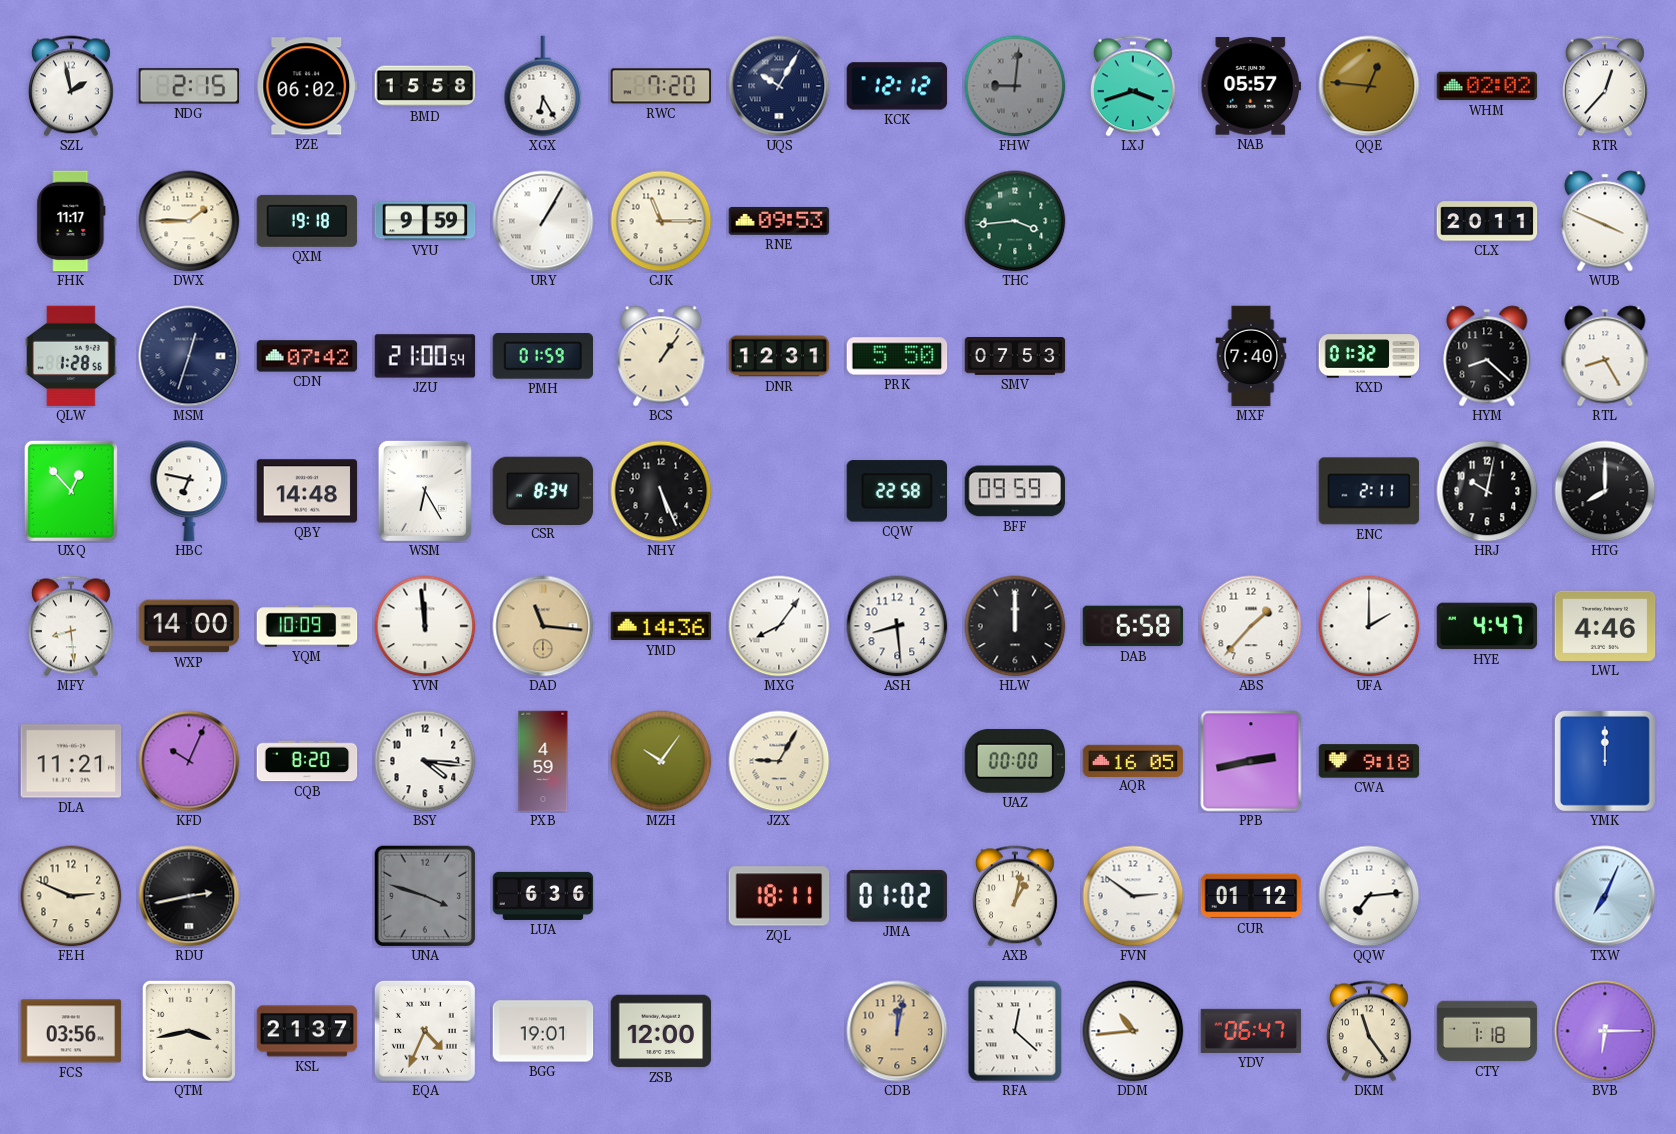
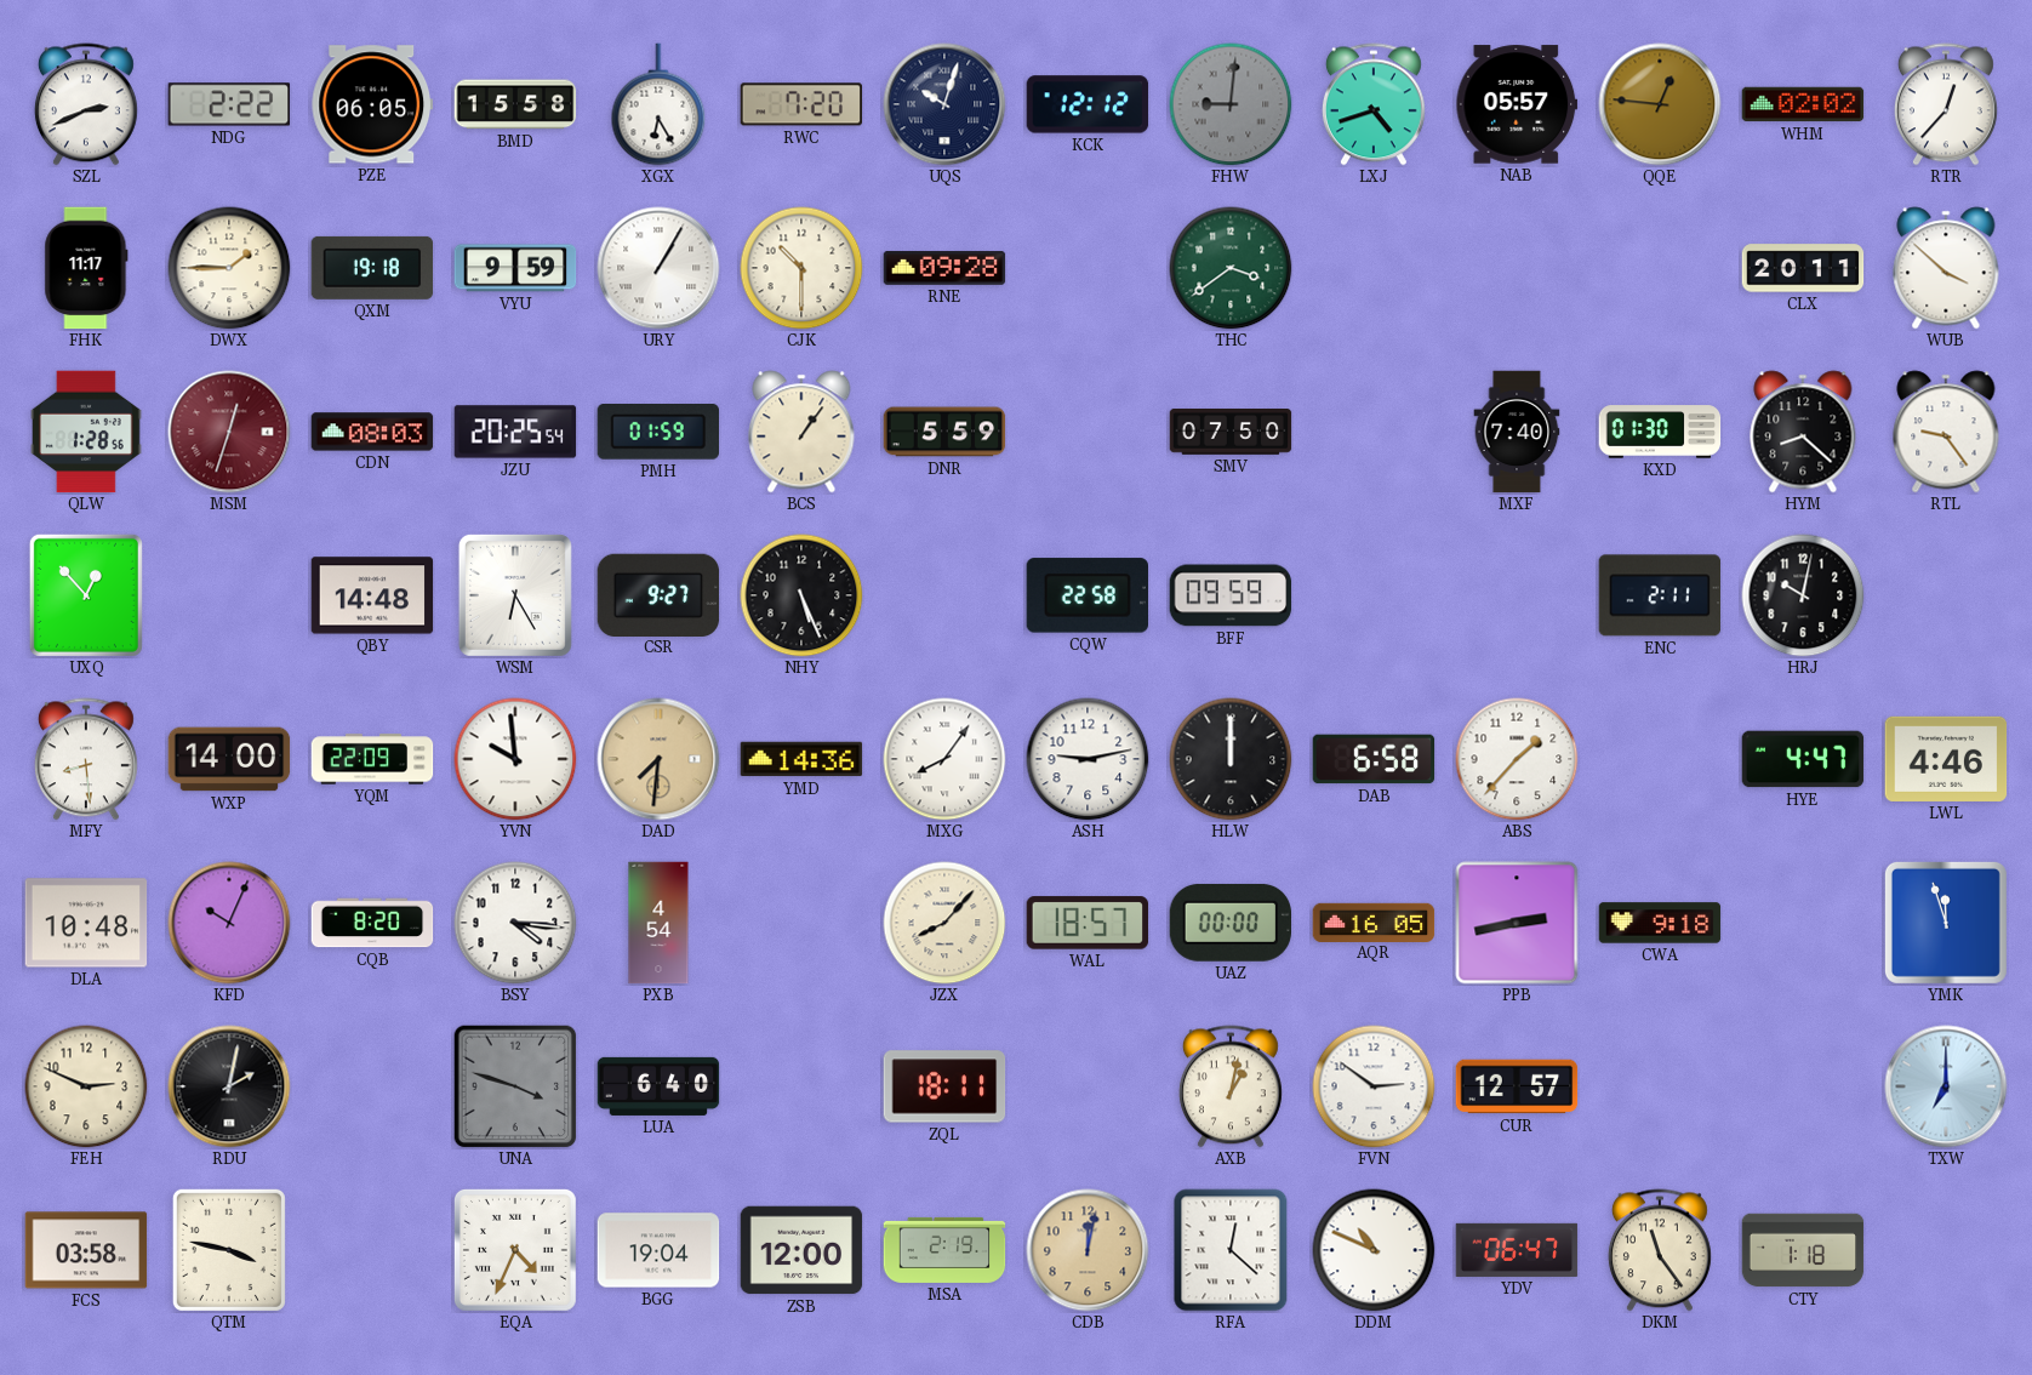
SZL: 1:58 -> 2:41 (86, 104)
NDG: 2:15 -> 2:22 (229, 104)
PZE: 06:02 -> 06:05 (372, 104)
UQS: 10:05 -> 10:03 (944, 104)
LXJ: 3:42 -> 4:42 (1374, 104)
CJK: 11:15 -> 10:30 (801, 268)
RNE: 09:53 -> 09:28 (944, 268)
THC: 3:44 -> 3:39 (1231, 268)
WUB: 3:49 -> 3:52 (1946, 268)
MSM dial: navy -> burgundy (229, 432)
CDN: 07:42 -> 08:03 (372, 432)
JZU: 21:00 -> 20:25 (515, 432)
DNR: 12:31 -> 5:59 (944, 432)
PRK: 5:50 -> none (897, 356)
SMV: 07:53 -> 07:50 (1231, 432)
KXD: 01:32 -> 01:30 (1660, 432)
RTL: 8:25 -> 9:24 (1946, 432)
HBC: 6:47 -> none (189, 491)
CSR: 8:34 -> 9:27 (658, 594)
HTG: 8:00 -> none (1605, 491)
YQM: 10:09 -> 22:09 (372, 759)
YVN: 11:59 -> 9:59 (515, 759)
DAD: 11:16 -> 7:31 (658, 759)
ASH: 8:29 -> 9:13 (1088, 759)
UFA: 2:00 -> none (1369, 626)
DLA: 11:21 -> 10:48 (86, 923)
PXB: 4:59 -> 4:54 (658, 923)
MZH: 10:06 -> none (661, 761)
JZX: 9:05 -> 8:07 (944, 923)
WAL: none -> 18:57 (1088, 923)
YMK: 12:00 -> 11:57 (1946, 923)
RDU: 2:43 -> 2:02 (229, 1086)
LUA: 6:36 -> 6:40 (658, 1086)
JMA: 01:02 -> none (897, 896)
CUR: 01:12 -> 12:57 (1517, 1086)
QQW: 7:14 -> none (1369, 896)
TXW: 7:04 -> 7:00 (1946, 1086)
FCS: 03:56 -> 03:58 (86, 1250)
QTM: 3:43 -> 3:47 (229, 1250)
KSL: 21:37 -> none (307, 1031)
BGG: 19:01 -> 19:04 (658, 1250)
MSA: none -> 2:19 (944, 1250)
DDM: 10:44 -> 10:49 (1374, 1250)
BVB: 6:15 -> none (1605, 1031)
